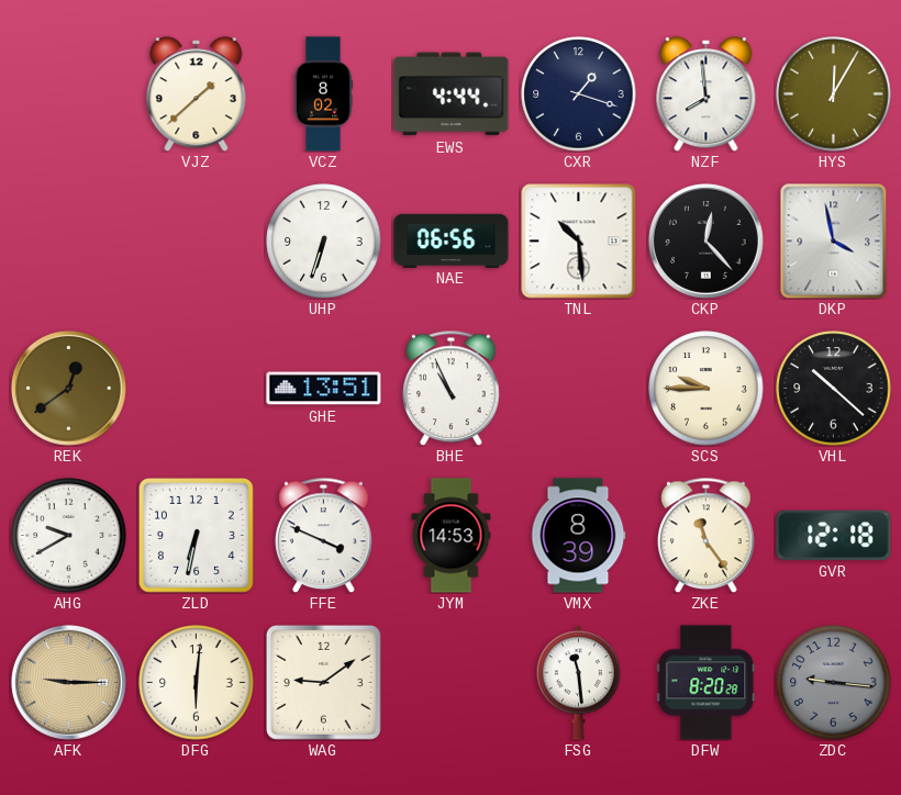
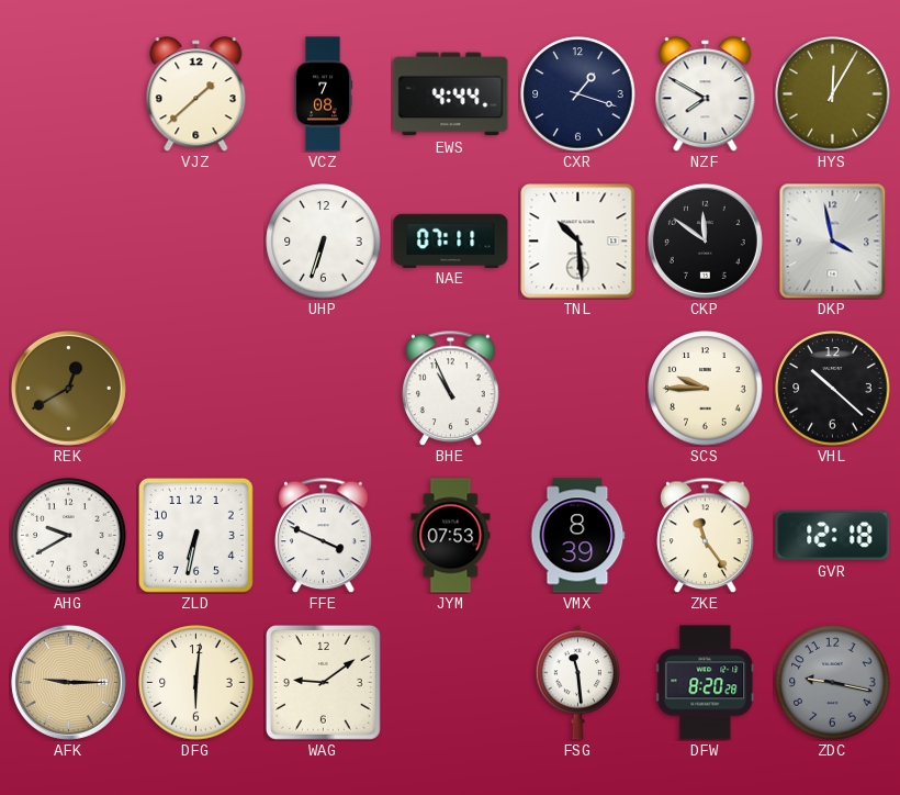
VCZ: 8:02 -> 7:08 (323, 94)
NZF: 7:59 -> 7:50 (706, 94)
NAE: 06:56 -> 07:11 (451, 240)
CKP: 12:23 -> 11:51 (705, 240)
REK: 12:39 -> 12:40 (68, 388)
GHE: 13:51 -> none (324, 389)
JYM: 14:53 -> 07:53 (451, 536)
ZDC: 9:16 -> 9:17 (833, 683)
